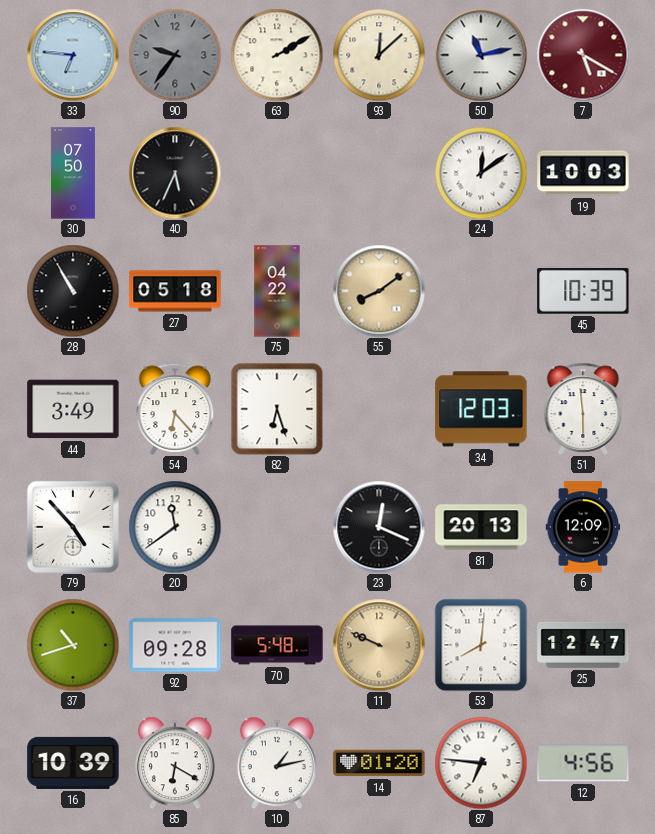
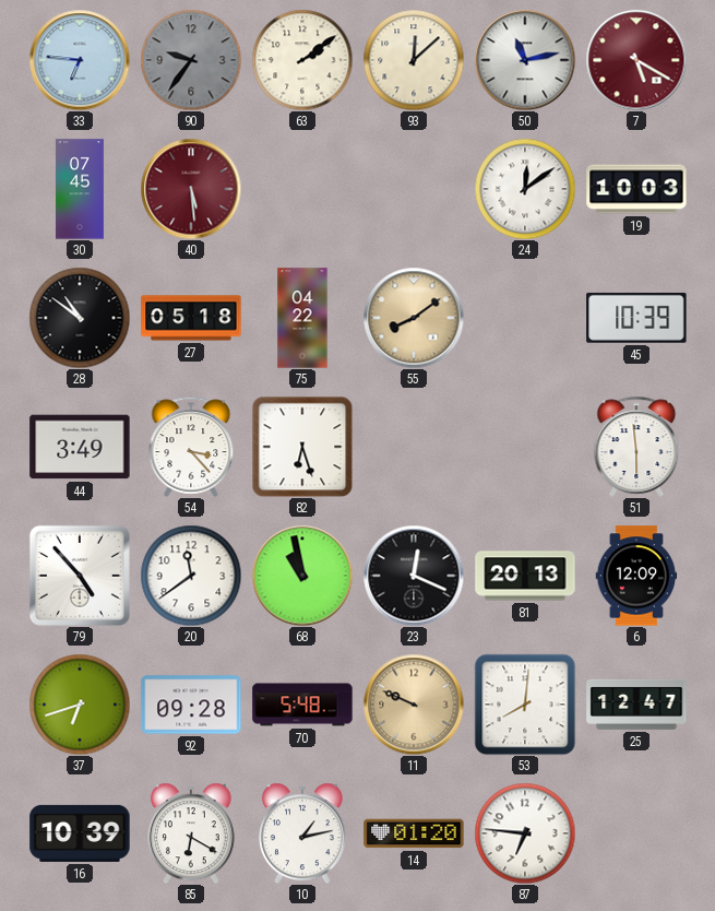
63: 2:10 -> 2:09 (302, 60)
30: 07:50 -> 07:45 (80, 189)
40: 5:34 -> 5:29 (191, 189)
40 dial: black -> burgundy (191, 189)
28: 10:55 -> 10:51 (80, 318)
54: 6:23 -> 3:23 (191, 447)
34: 12:03 -> none (481, 409)
68: none -> 10:58 (302, 576)
37: 10:42 -> 6:42 (80, 705)
12: 4:56 -> none (583, 763)
